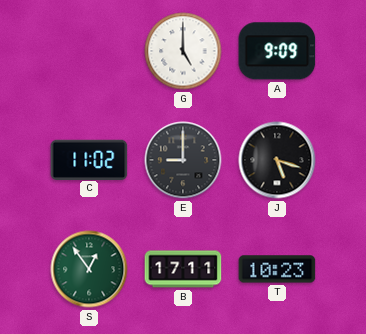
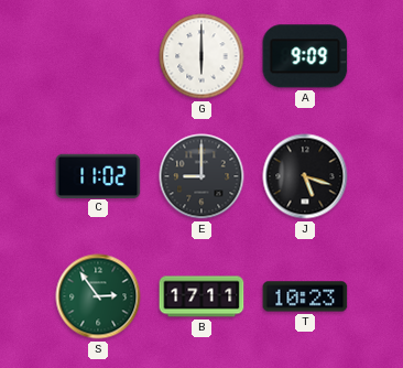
G: 5:00 -> 6:00 (201, 56)
S: 12:54 -> 2:54 (98, 296)
